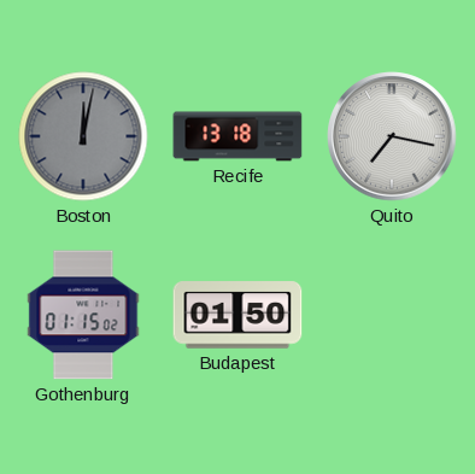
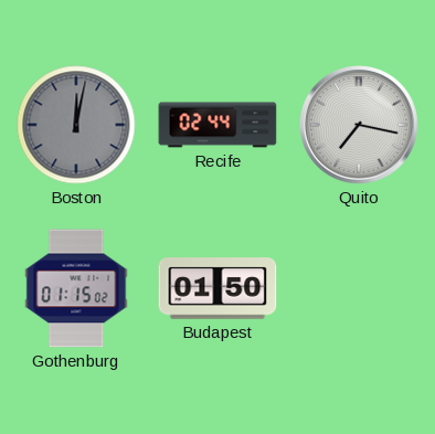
Recife: 13:18 -> 02:44 (217, 125)
